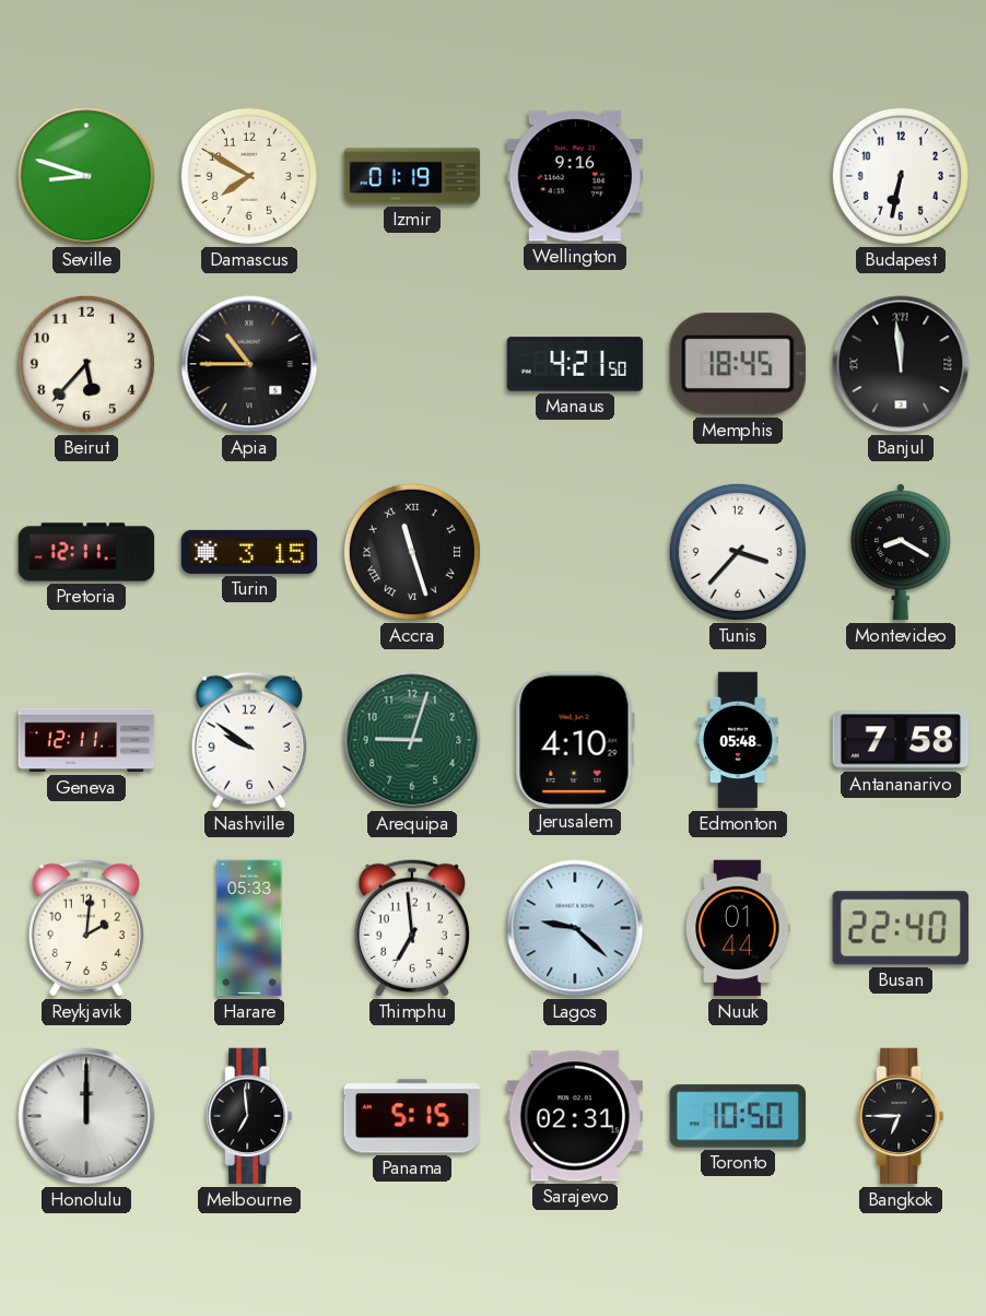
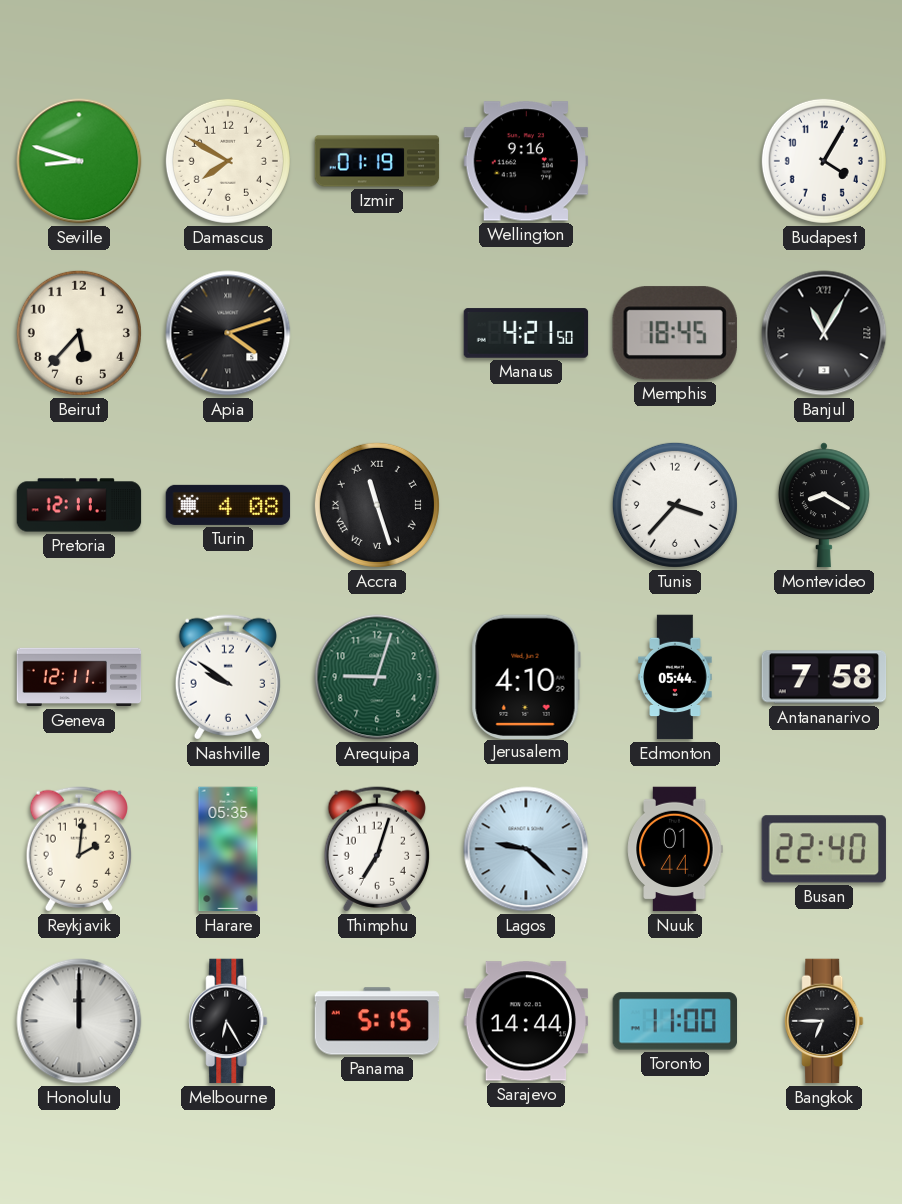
Budapest: 6:32 -> 4:05 (824, 161)
Apia: 10:45 -> 4:12 (228, 333)
Banjul: 11:59 -> 11:05 (824, 333)
Turin: 3:15 -> 4:08 (228, 505)
Edmonton: 05:48 -> 05:44 (675, 677)
Harare: 05:33 -> 05:35 (228, 849)
Thimphu: 6:59 -> 7:03 (377, 849)
Melbourne: 6:59 -> 6:25 (228, 1021)
Sarajevo: 02:31 -> 14:44 (526, 1021)
Toronto: 10:50 -> 11:00 (674, 1021)
